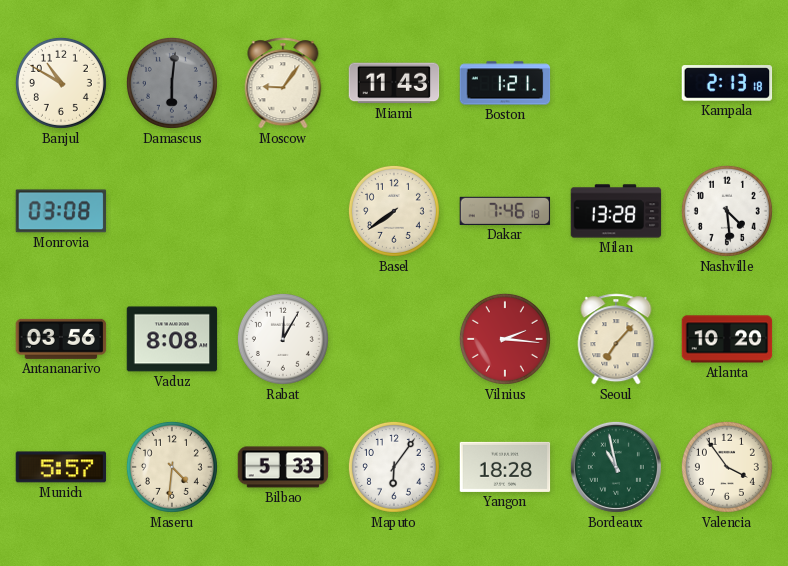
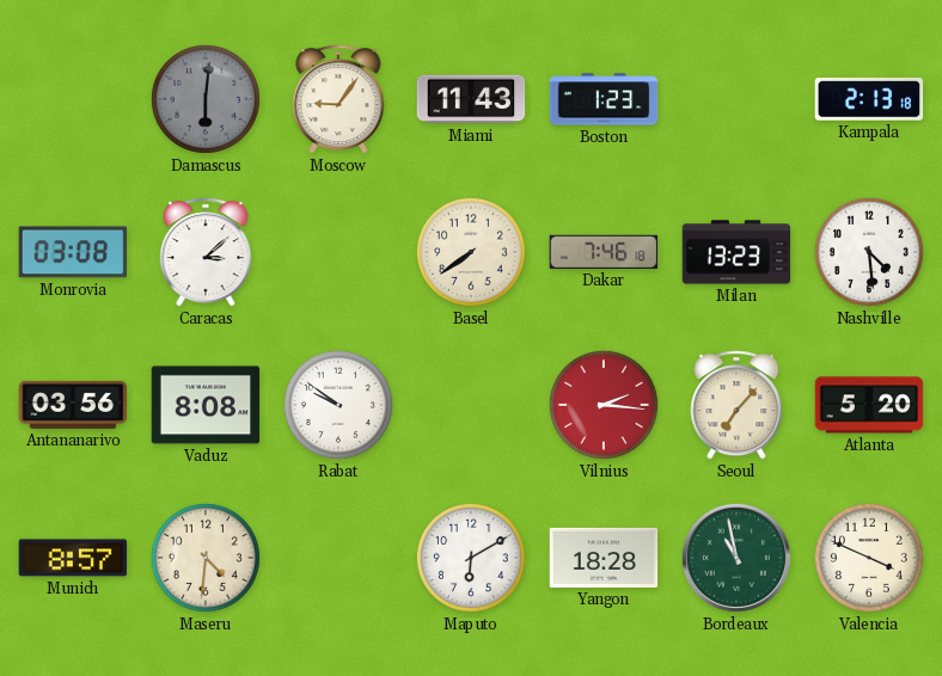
Banjul: 10:50 -> none (61, 83)
Boston: 1:21 -> 1:23 (604, 99)
Caracas: none -> 3:08 (206, 252)
Milan: 13:28 -> 13:23 (736, 252)
Rabat: 12:05 -> 9:51 (338, 405)
Atlanta: 10:20 -> 5:20 (869, 405)
Munich: 5:57 -> 8:57 (73, 558)
Bilbao: 5:33 -> none (283, 467)
Maputo: 6:06 -> 6:10 (471, 558)
Valencia: 3:54 -> 3:49 (869, 558)
